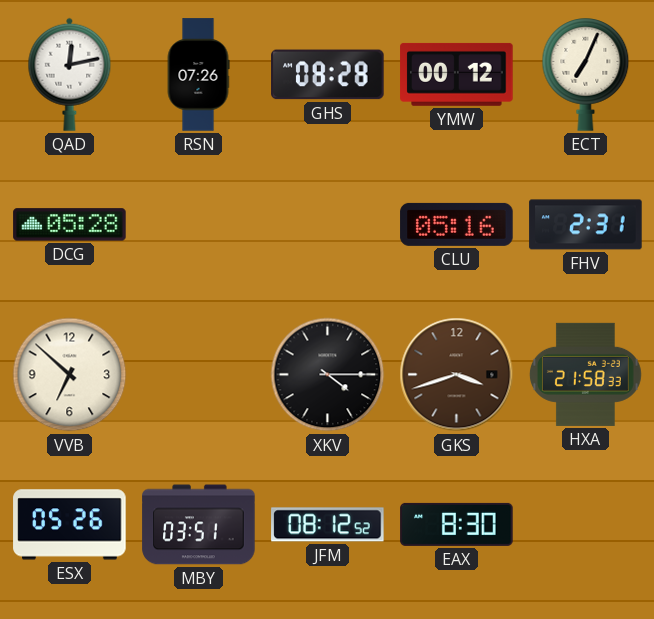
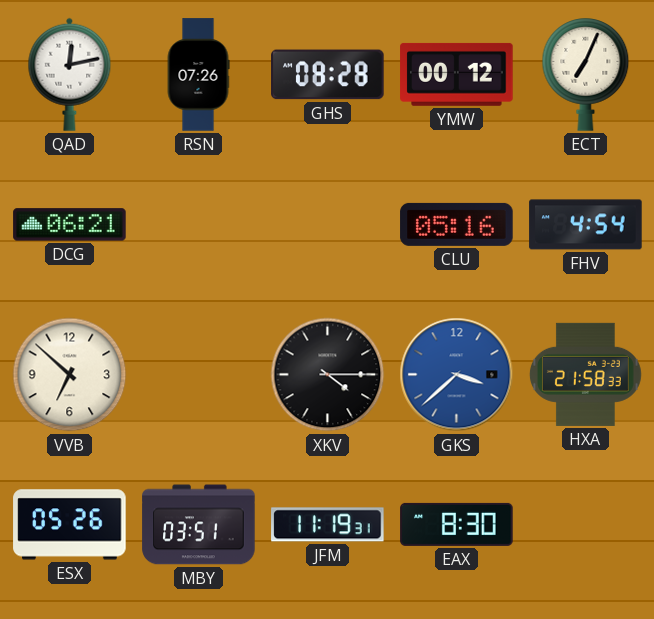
DCG: 05:28 -> 06:21 (70, 225)
FHV: 2:31 -> 4:54 (586, 225)
GKS: 3:42 -> 3:38 (457, 375)
GKS dial: brown -> blue (457, 375)
JFM: 08:12 -> 11:19 (328, 525)
